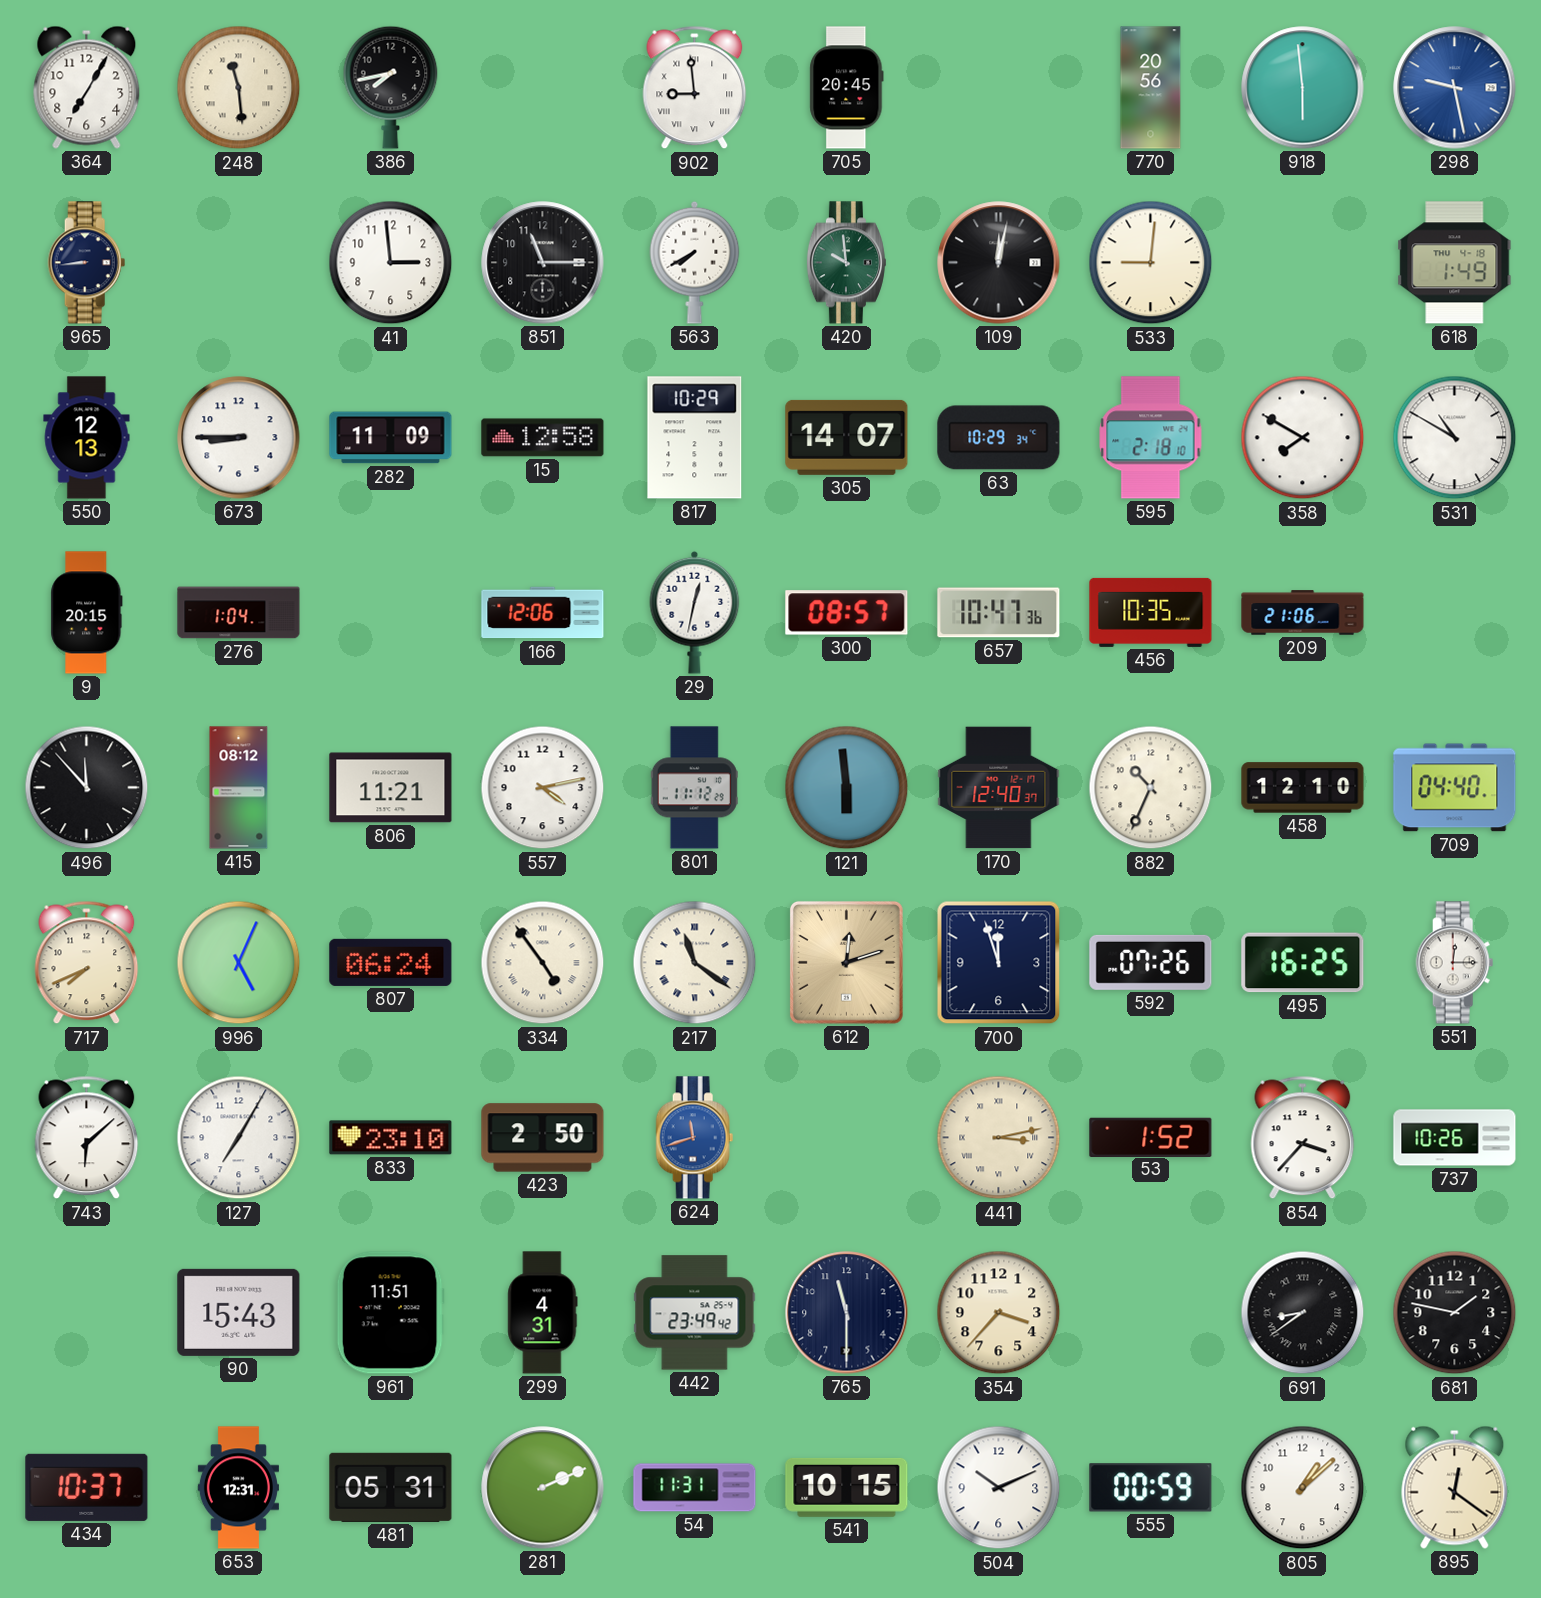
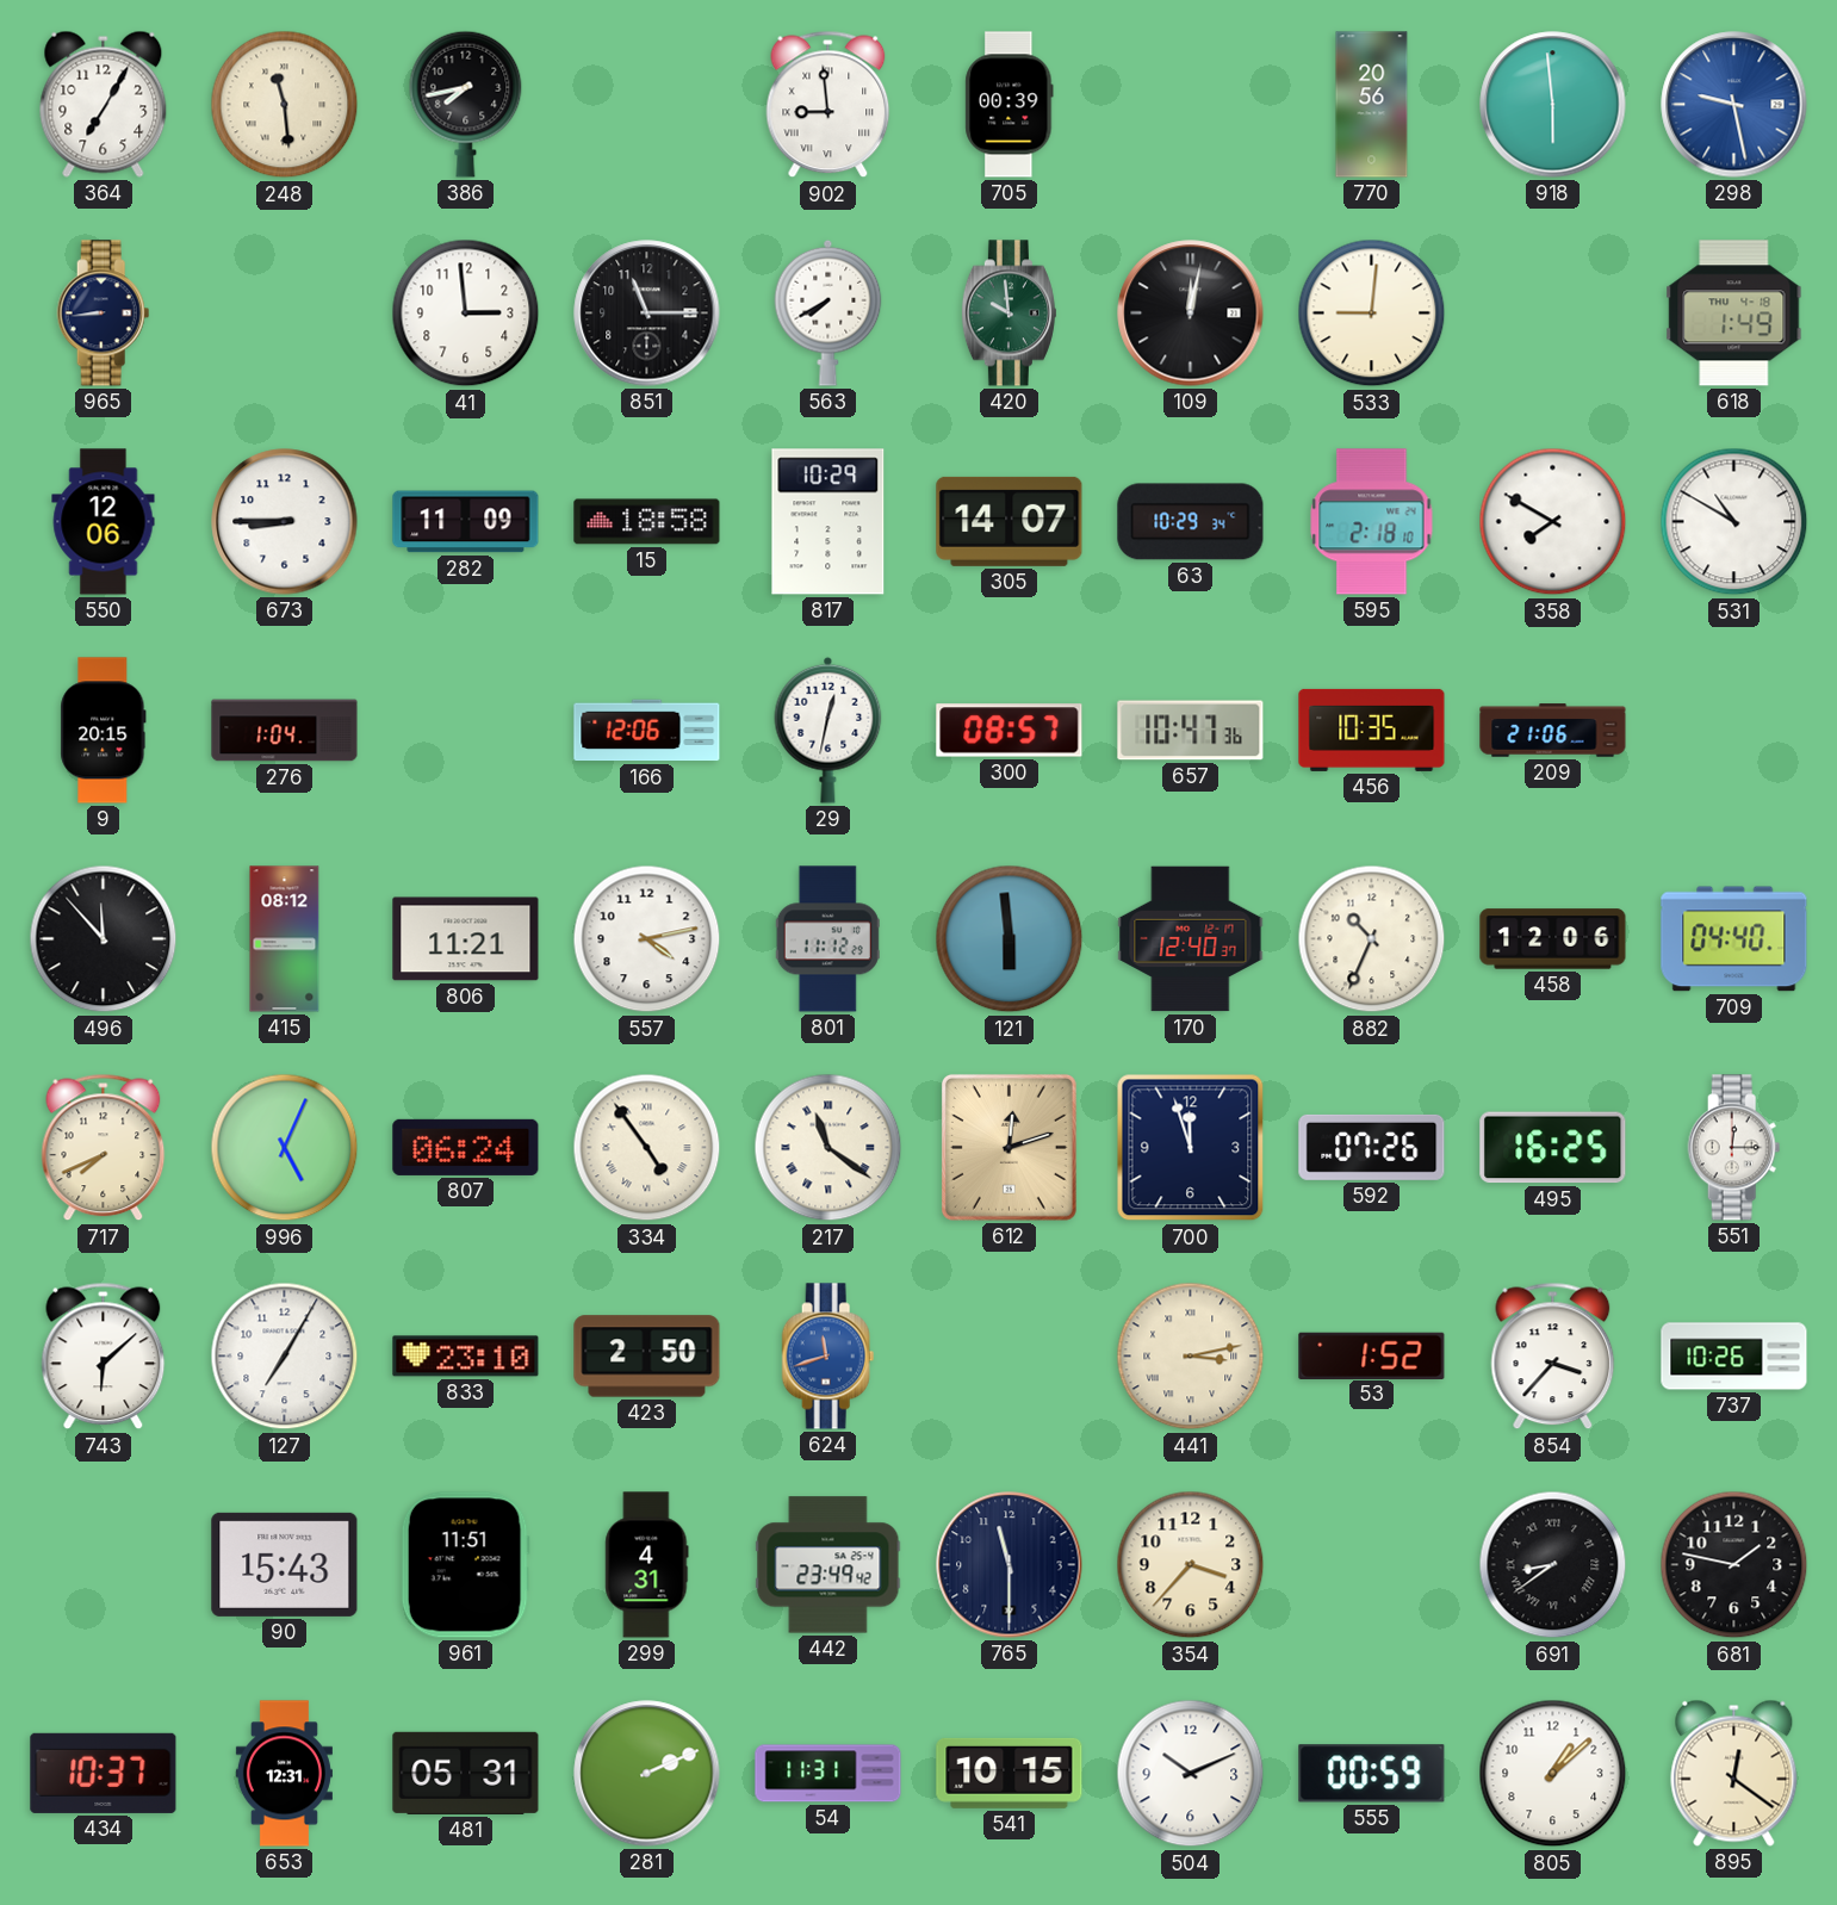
705: 20:45 -> 00:39 (1010, 105)
550: 12:13 -> 12:06 (104, 522)
15: 12:58 -> 18:58 (647, 522)
458: 12:10 -> 12:06 (1553, 939)
